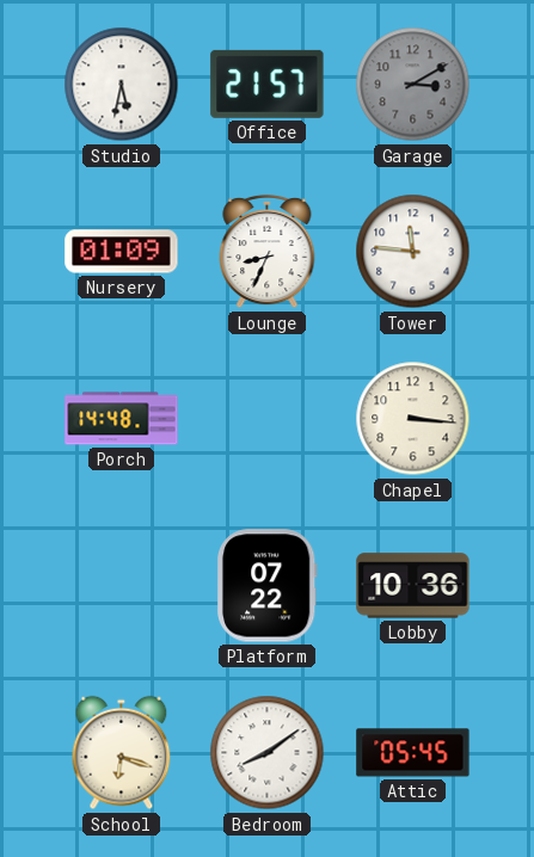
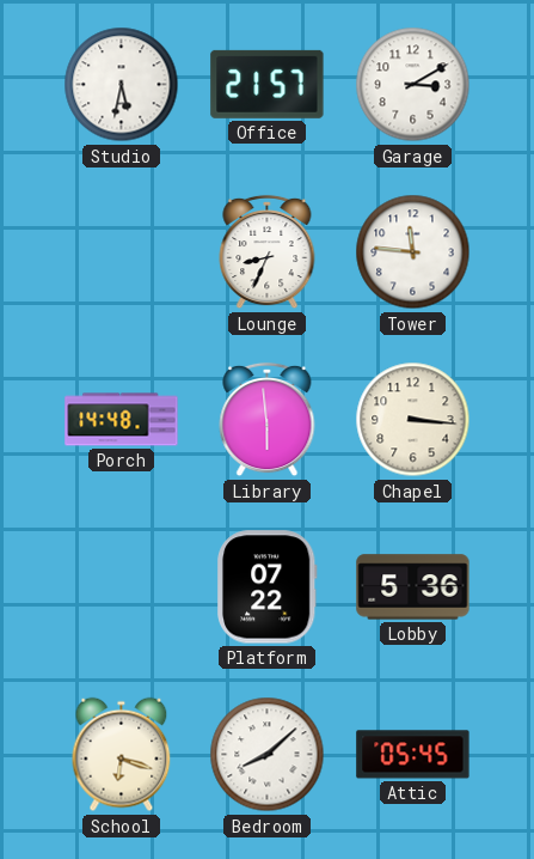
Garage dial: grey -> white (413, 85)
Nursery: 01:09 -> none (122, 252)
Library: none -> 5:59 (268, 420)
Lobby: 10:36 -> 5:36 (413, 587)
Bedroom: 8:09 -> 8:08 (268, 755)
